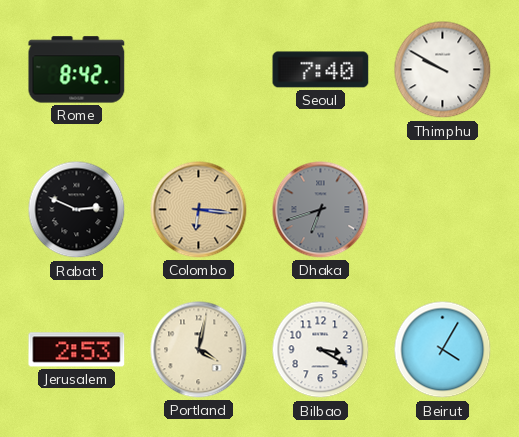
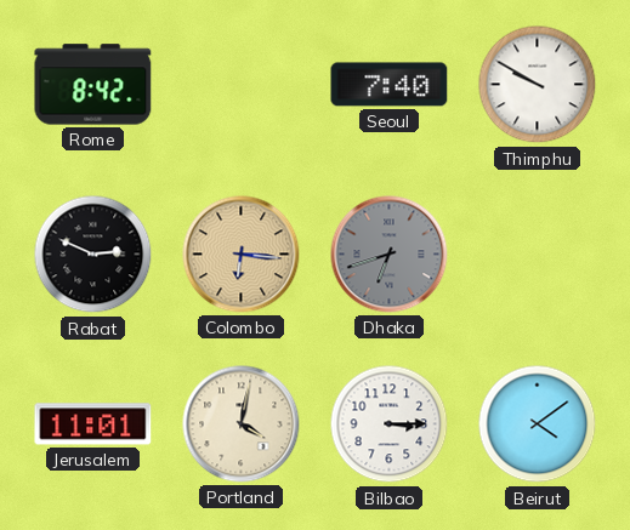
Jerusalem: 2:53 -> 11:01 (93, 424)
Bilbao: 3:20 -> 3:15 (390, 424)
Beirut: 4:05 -> 4:09 (538, 424)
